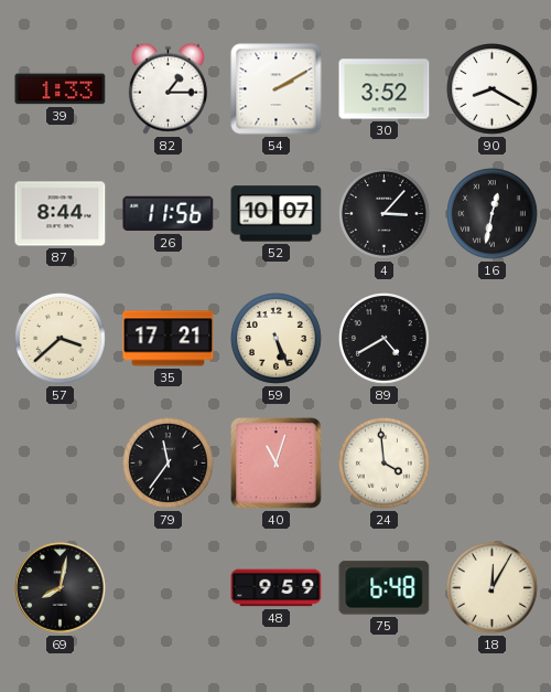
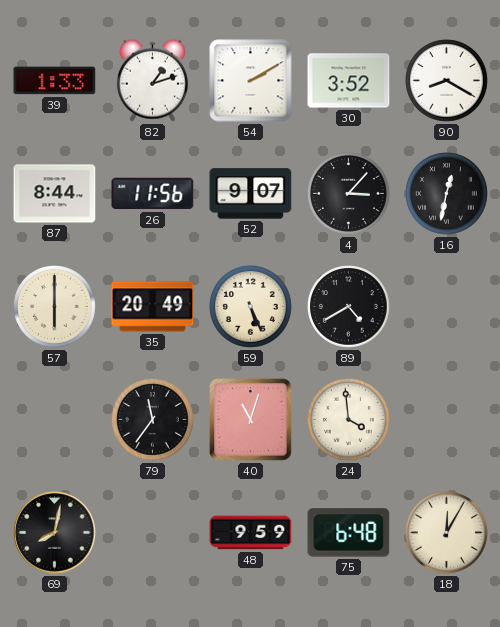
82: 1:15 -> 1:12 (152, 80)
52: 10:07 -> 9:07 (251, 194)
57: 3:38 -> 6:00 (55, 307)
35: 17:21 -> 20:49 (153, 307)
